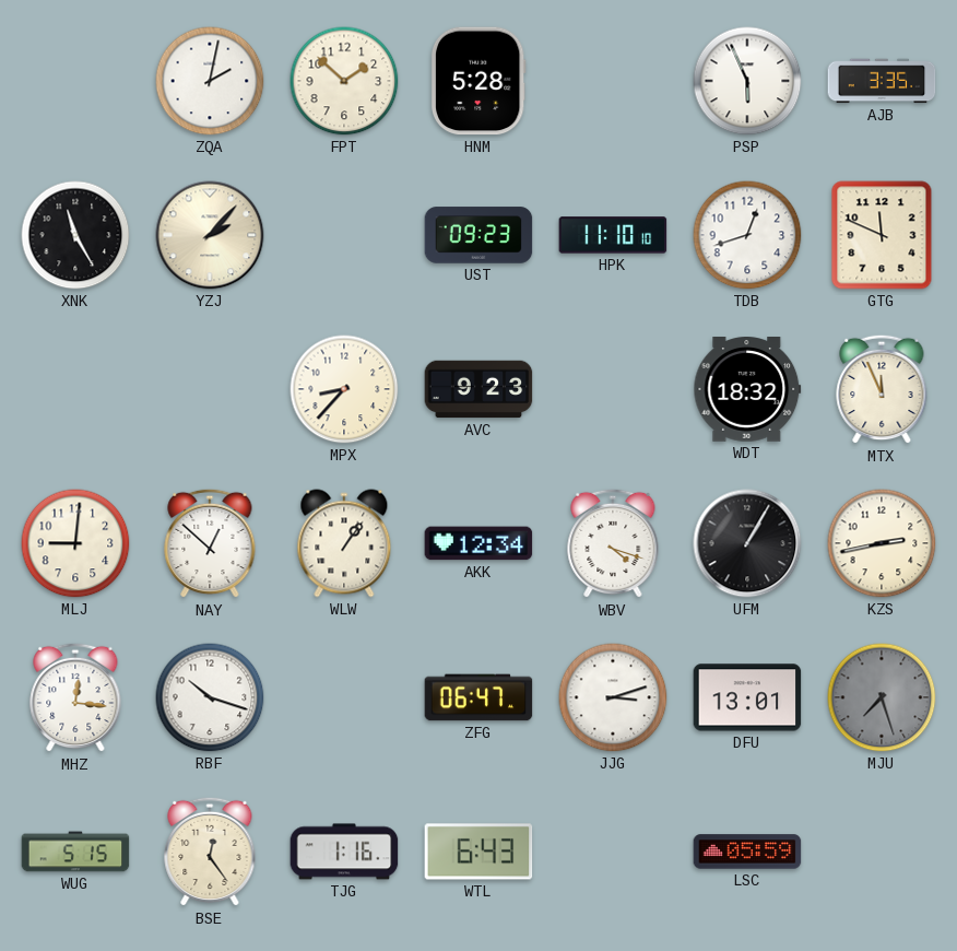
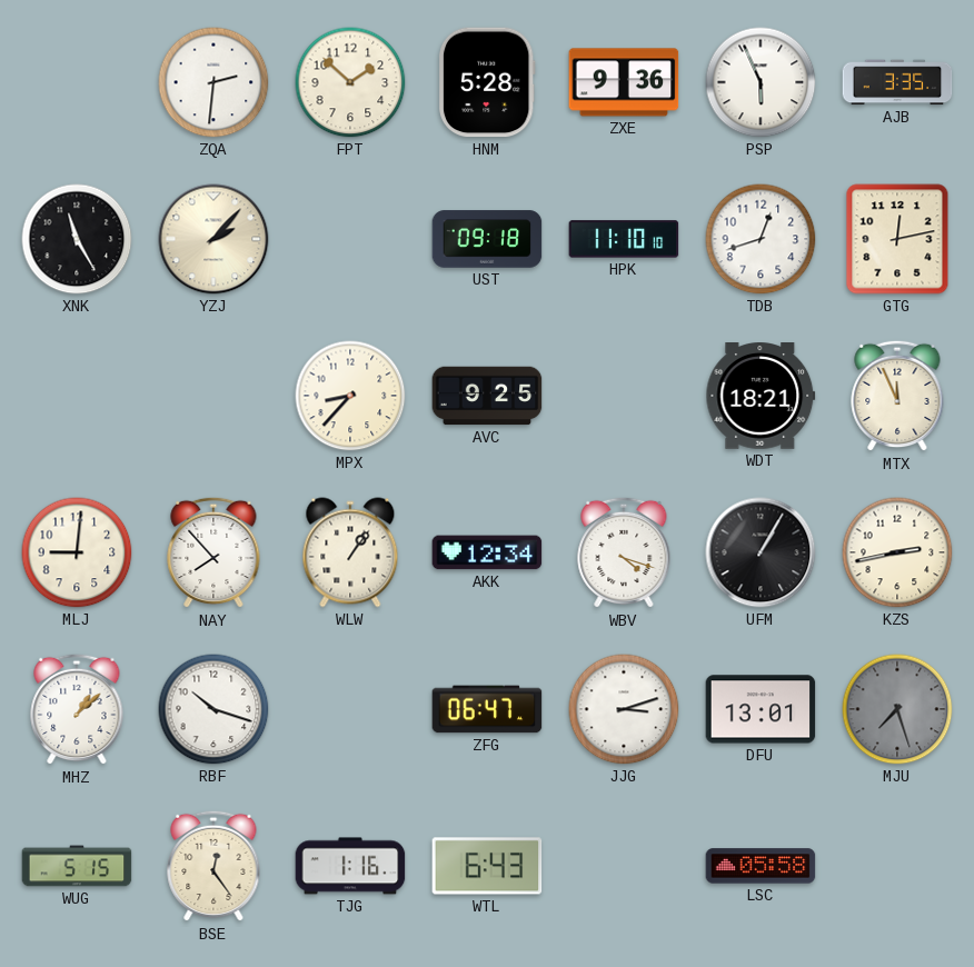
ZQA: 2:02 -> 2:31 (213, 82)
ZXE: none -> 9:36 (624, 82)
UST: 09:23 -> 09:18 (487, 239)
GTG: 11:49 -> 12:13 (897, 239)
AVC: 9:23 -> 9:25 (487, 396)
WDT: 18:32 -> 18:21 (761, 396)
NAY: 12:52 -> 7:53 (213, 552)
MHZ: 12:16 -> 1:08 (77, 709)
LSC: 05:59 -> 05:58 (761, 866)
